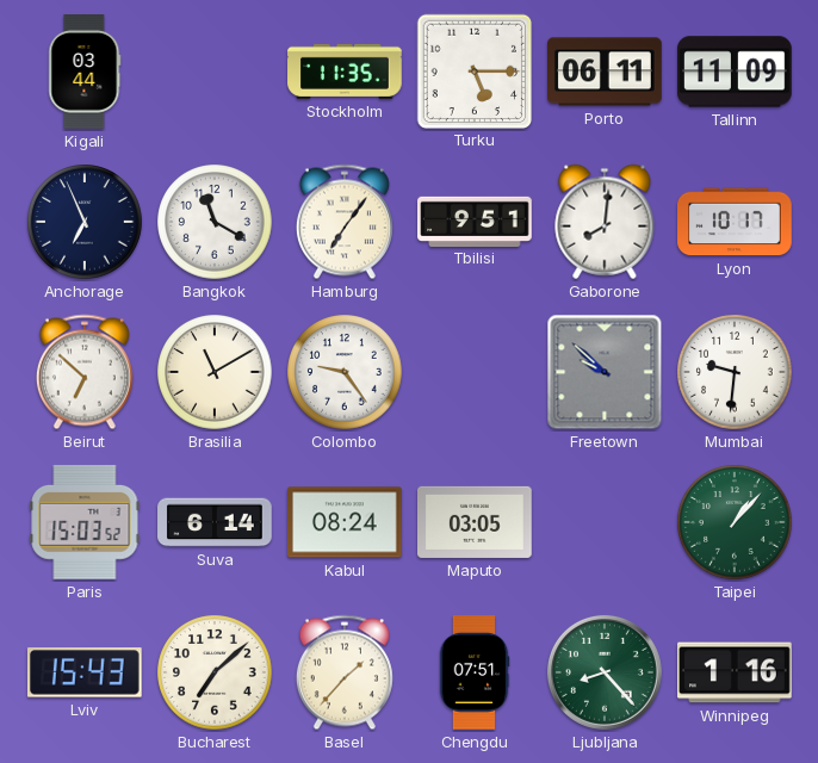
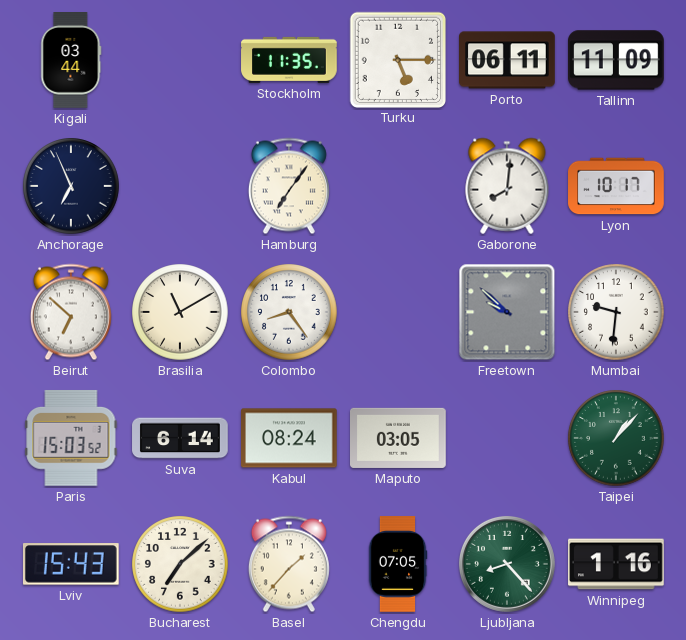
Bangkok: 11:20 -> none (215, 222)
Tbilisi: 9:51 -> none (475, 221)
Colombo: 9:24 -> 8:24 (289, 312)
Chengdu: 07:51 -> 07:05 (398, 564)
